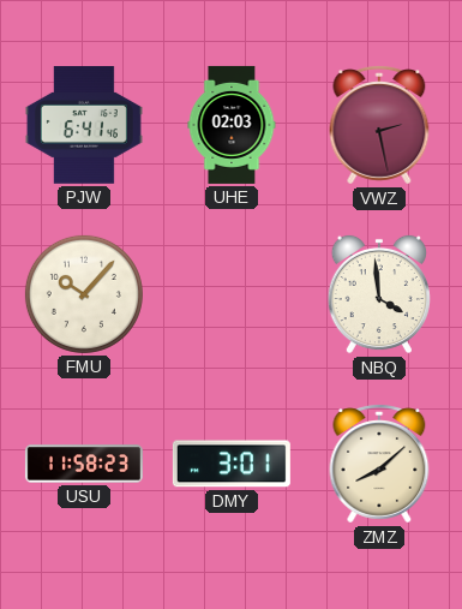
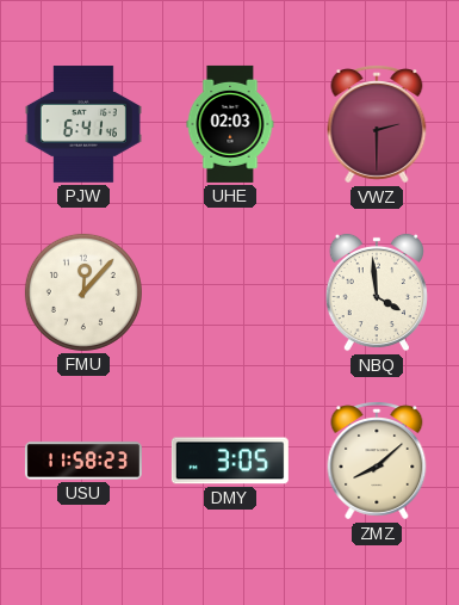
VWZ: 2:28 -> 2:30 (377, 124)
FMU: 10:07 -> 12:07 (83, 292)
DMY: 3:01 -> 3:05 (230, 461)
